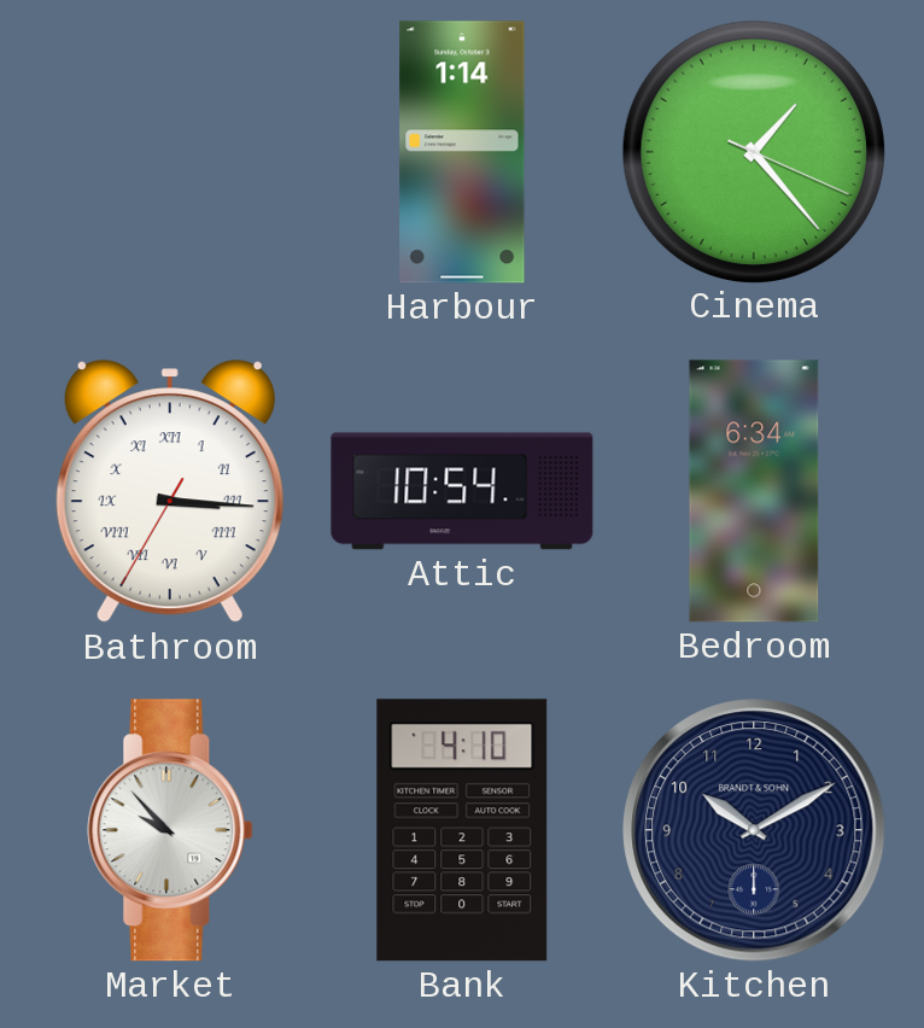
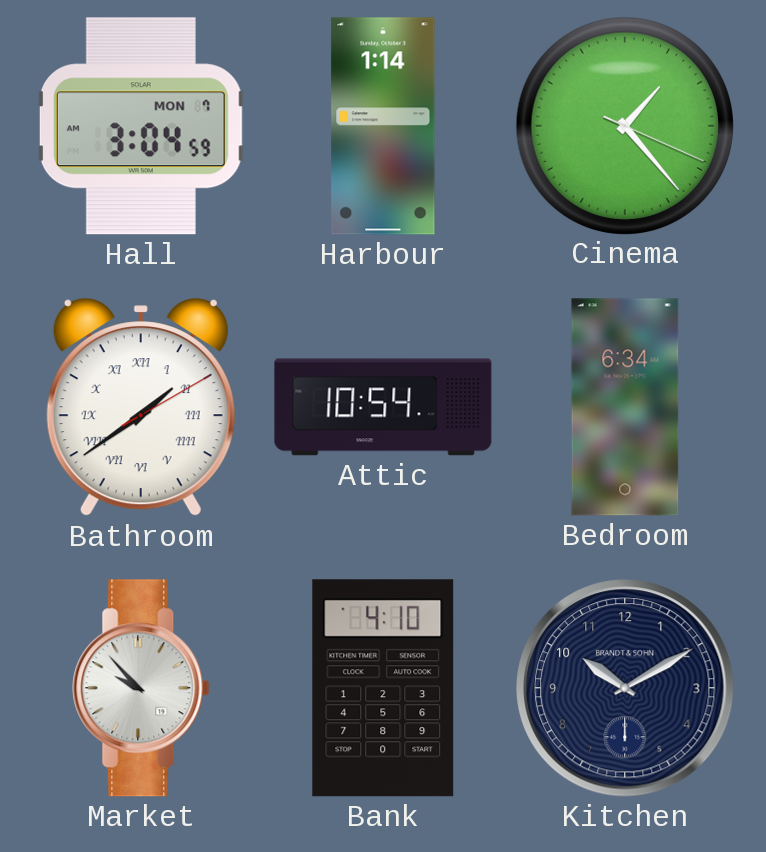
Hall: none -> 3:04 (141, 126)
Bathroom: 3:15 -> 1:39 (141, 408)
